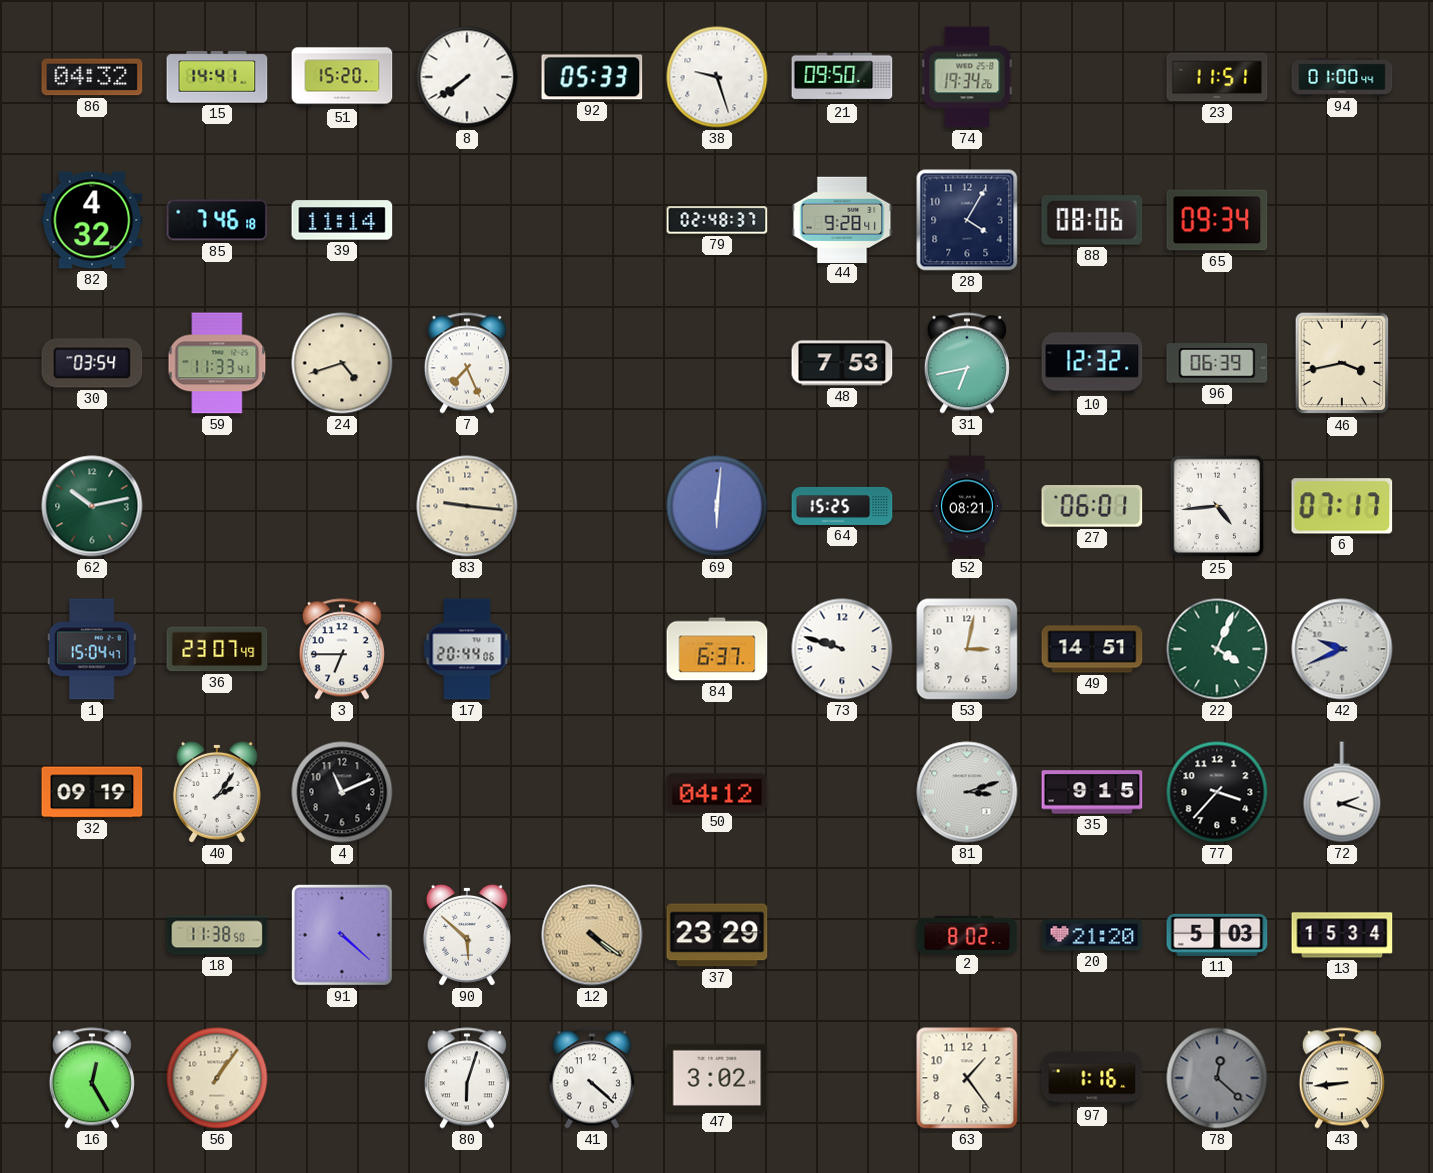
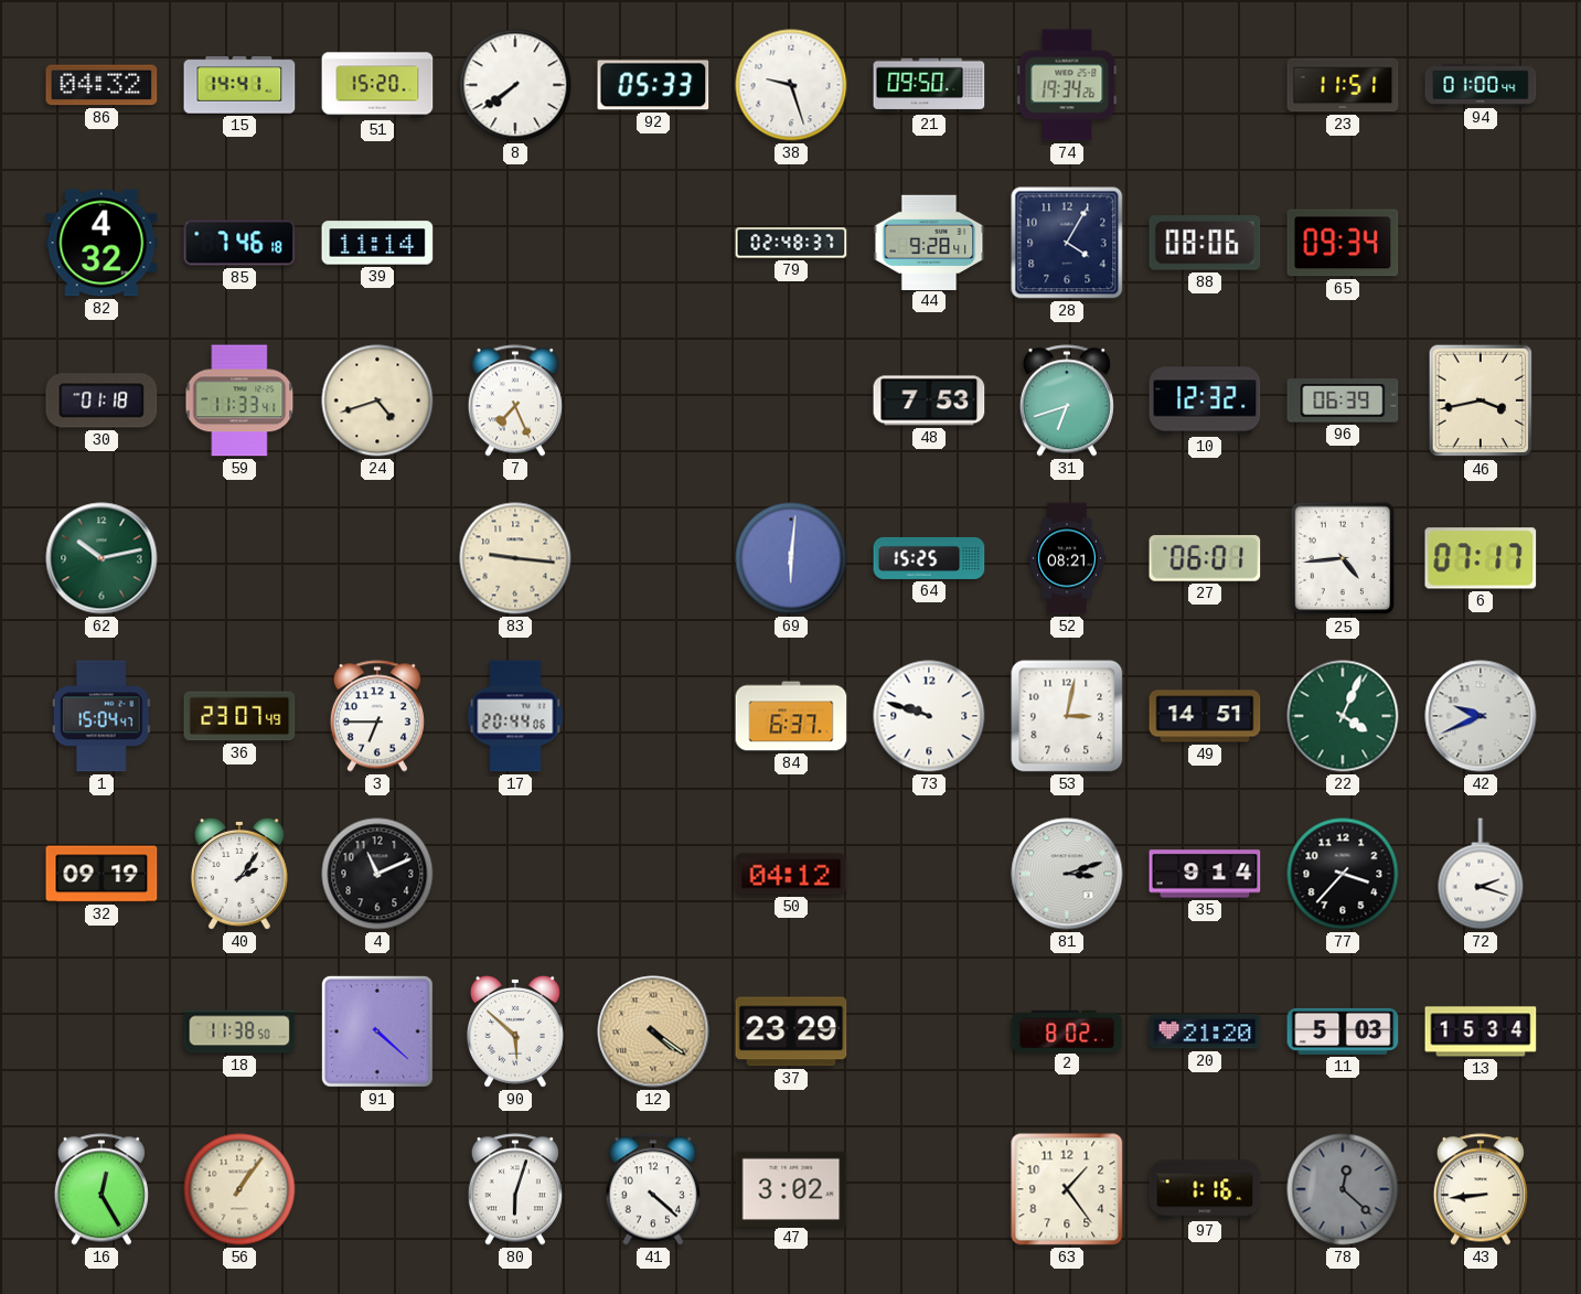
30: 03:54 -> 01:18 (102, 400)
31: 6:43 -> 6:42 (1067, 400)
35: 9:15 -> 9:14 (1205, 874)
